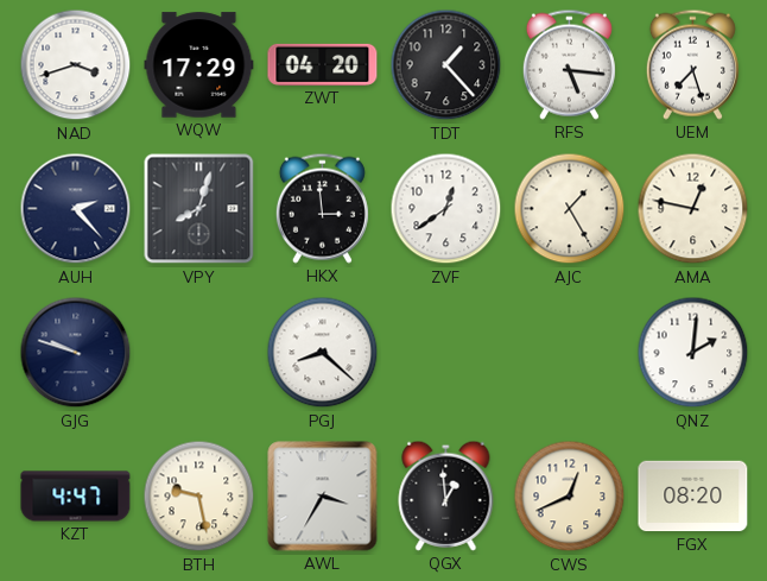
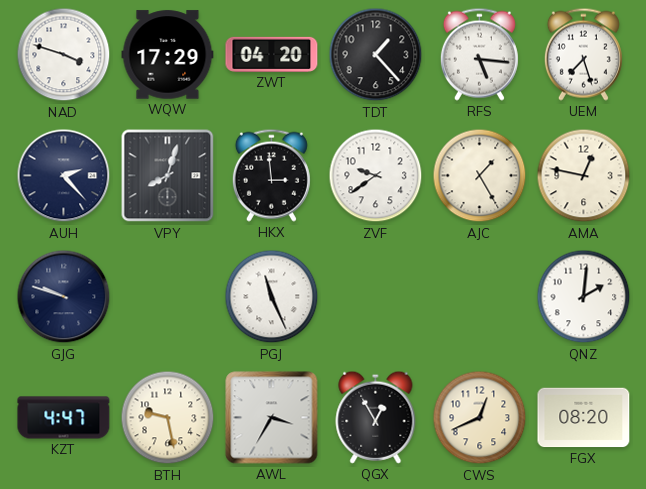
NAD: 3:42 -> 3:48 (64, 55)
ZVF: 12:39 -> 9:39 (376, 176)
PGJ: 8:22 -> 11:26 (272, 297)
QGX: 12:59 -> 12:55 (376, 417)
